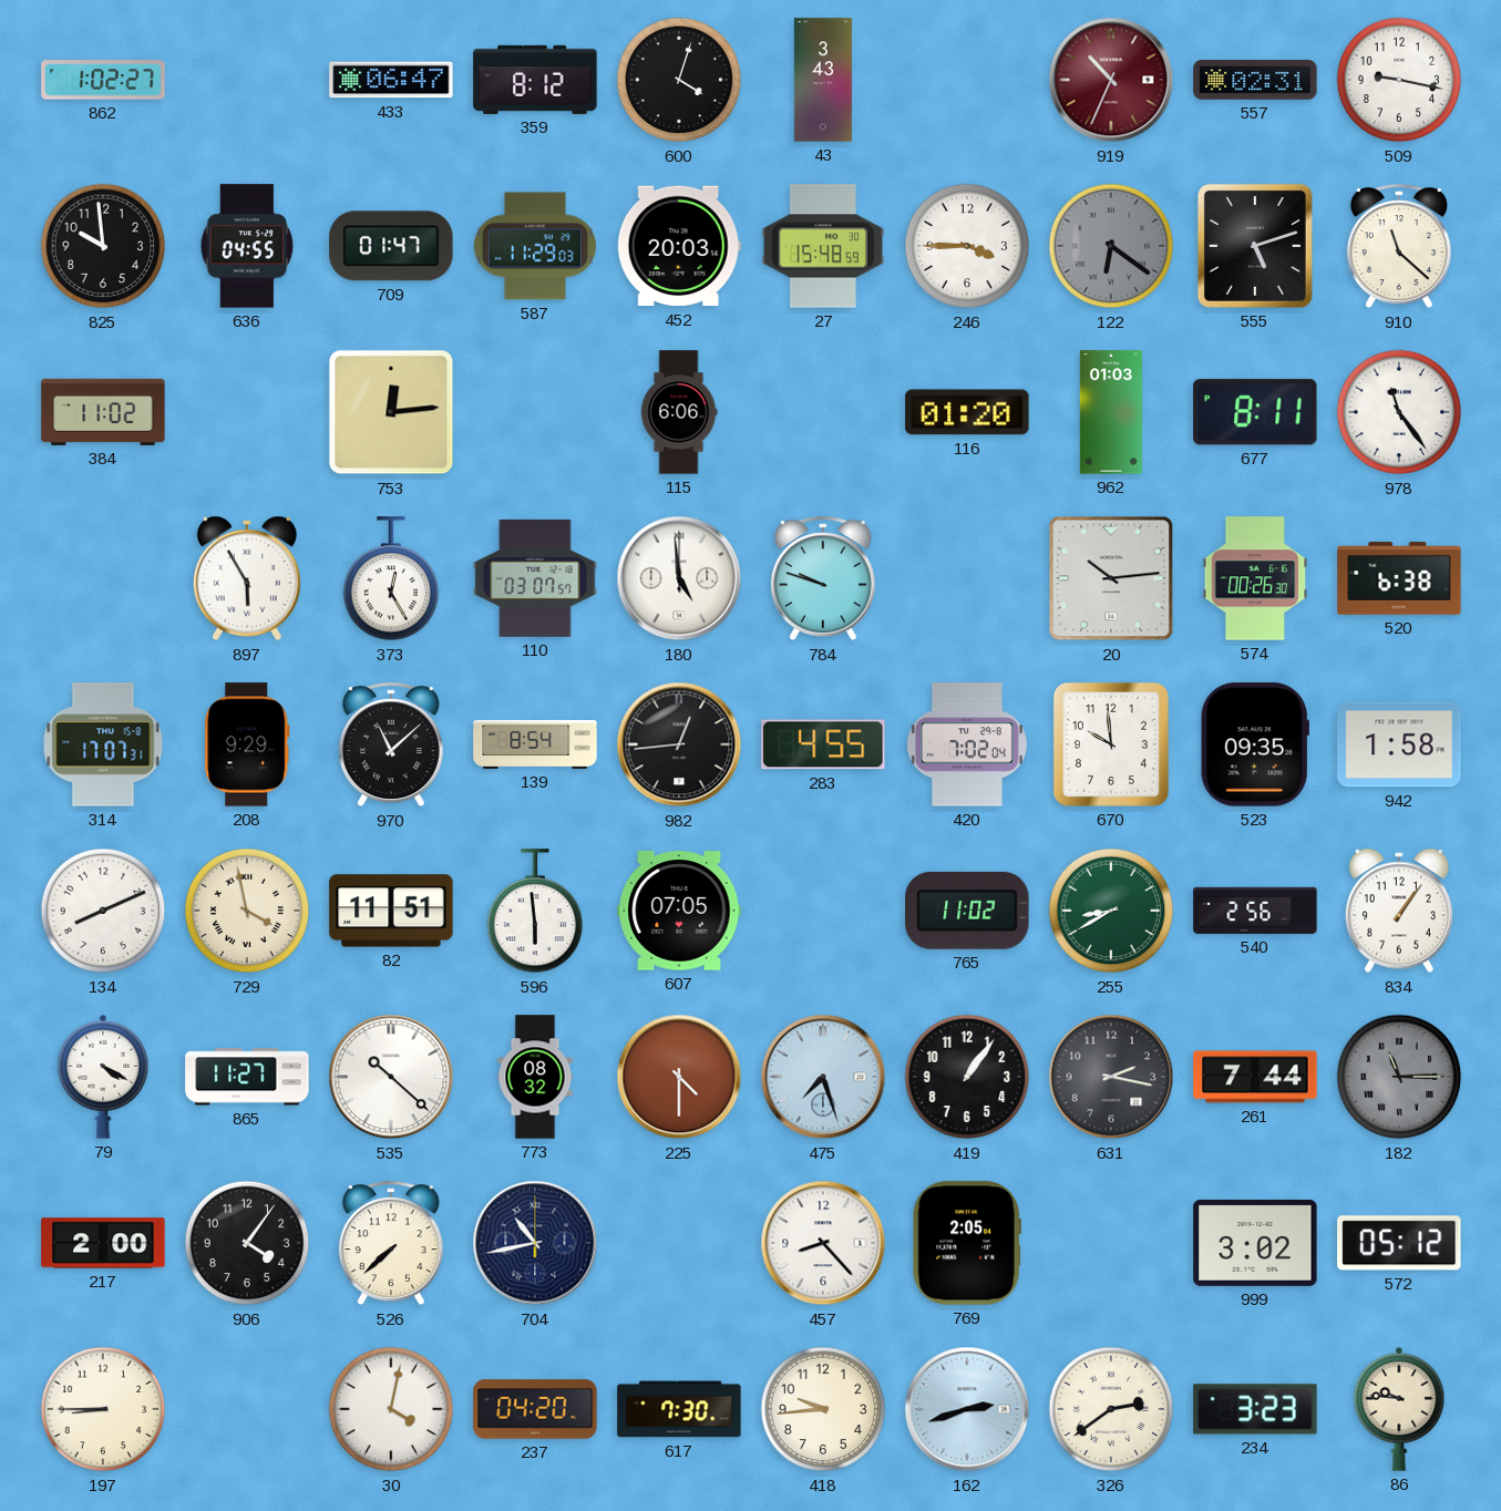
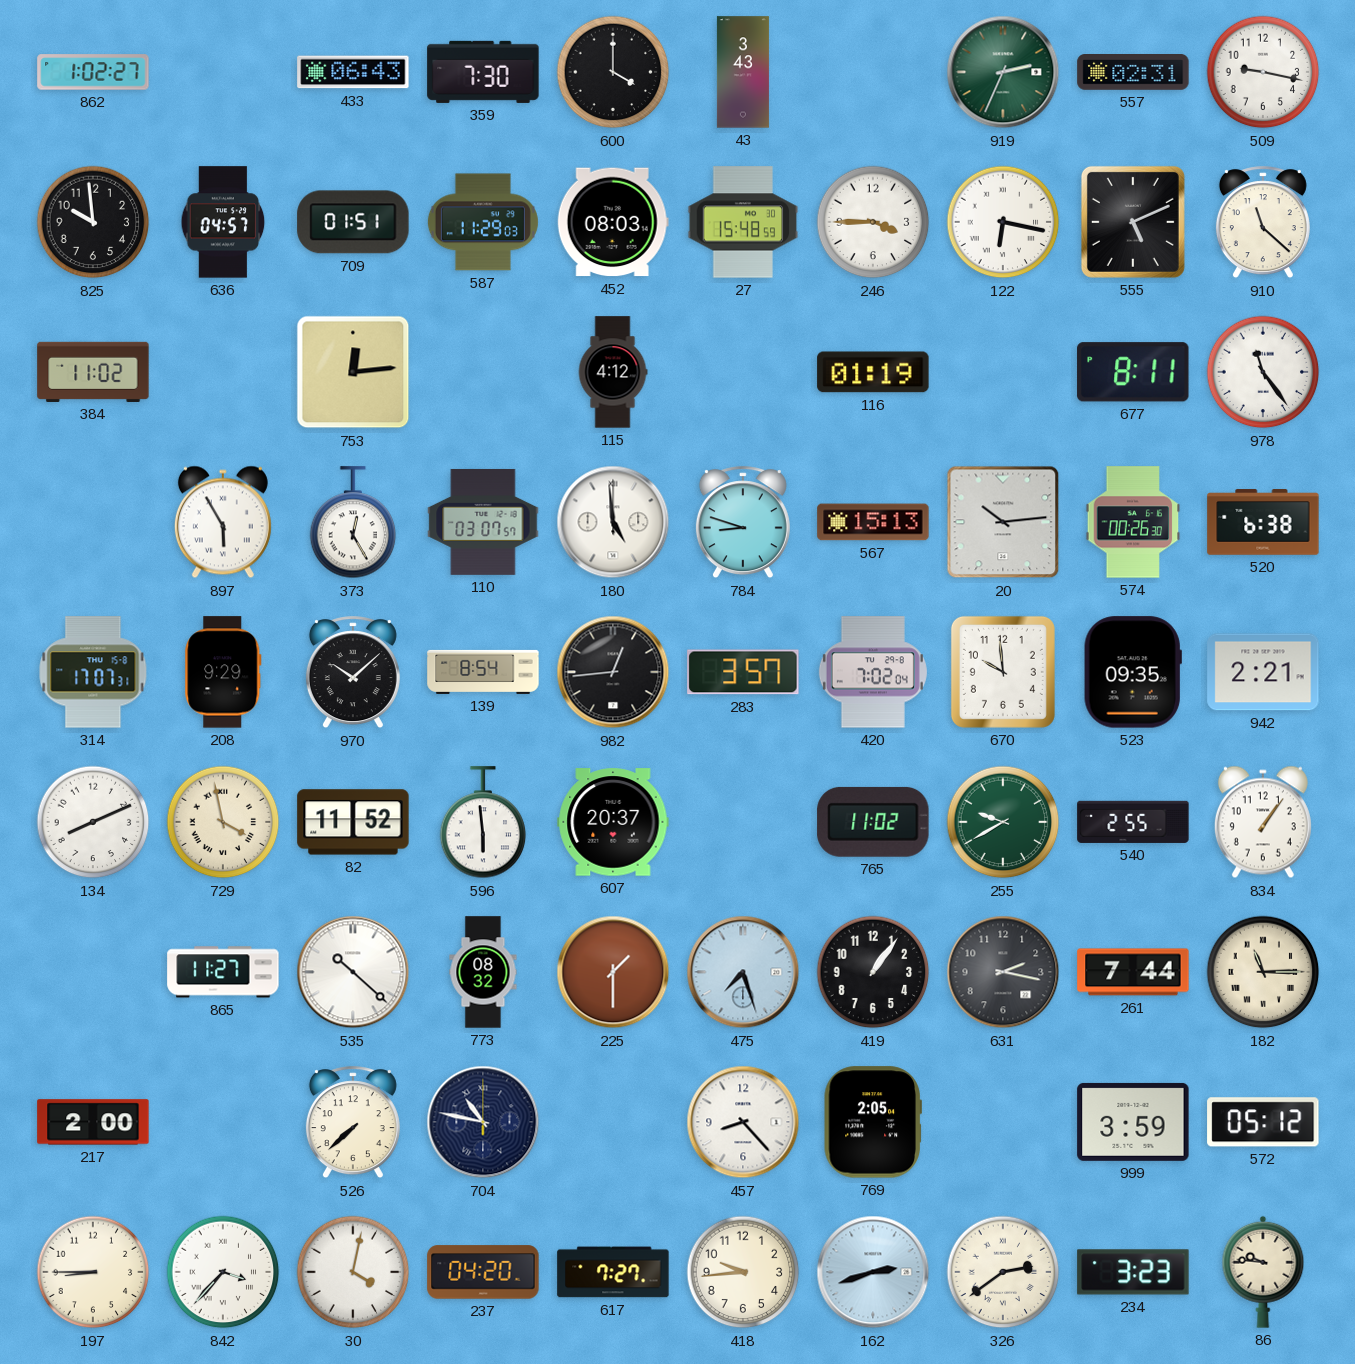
433: 06:47 -> 06:43 (353, 72)
359: 8:12 -> 7:30 (483, 72)
600: 4:03 -> 4:00 (613, 72)
919: 10:34 -> 2:34 (1003, 72)
919 dial: burgundy -> green (1003, 72)
636: 04:55 -> 04:57 (223, 222)
709: 01:47 -> 01:51 (353, 222)
452: 20:03 -> 08:03 (613, 222)
122: 6:21 -> 6:17 (1003, 222)
122 dial: grey -> white (1003, 222)
555: 5:12 -> 5:11 (1133, 222)
115: 6:06 -> 4:12 (613, 372)
116: 01:20 -> 01:19 (873, 372)
962: 01:03 -> none (1111, 412)
784: 9:48 -> 8:48 (743, 523)
567: none -> 15:13 (873, 522)
970: 11:08 -> 10:08 (353, 673)
283: 4:55 -> 3:57 (743, 672)
942: 1:58 -> 2:21 (1263, 672)
82: 11:51 -> 11:52 (353, 822)
607: 07:05 -> 20:37 (613, 822)
255: 8:40 -> 9:40 (1003, 822)
540: 2:56 -> 2:55 (1133, 822)
79: 4:20 -> none (103, 1077)
225: 4:30 -> 1:30 (613, 972)
182 dial: grey -> cream (1263, 972)
906: 4:06 -> none (247, 1243)
704: 10:43 -> 10:47 (483, 1122)
999: 3:02 -> 3:59 (1133, 1122)
842: none -> 3:37 (223, 1272)
617: 7:30 -> 7:27 (613, 1272)
